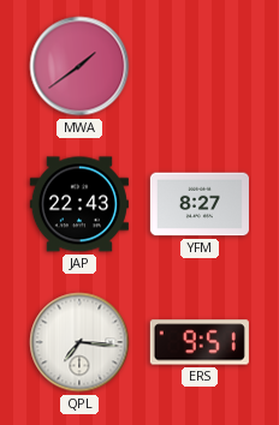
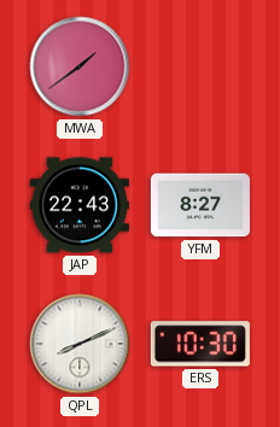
QPL: 7:16 -> 8:11 (80, 344)
ERS: 9:51 -> 10:30 (200, 344)
